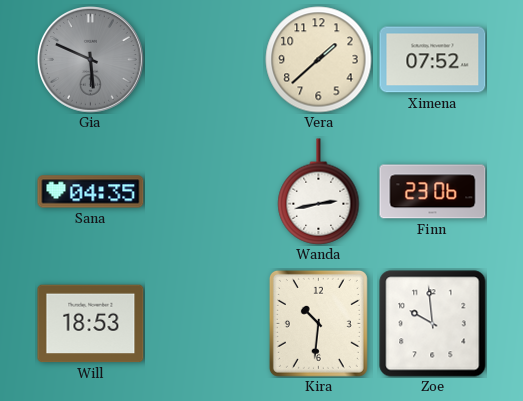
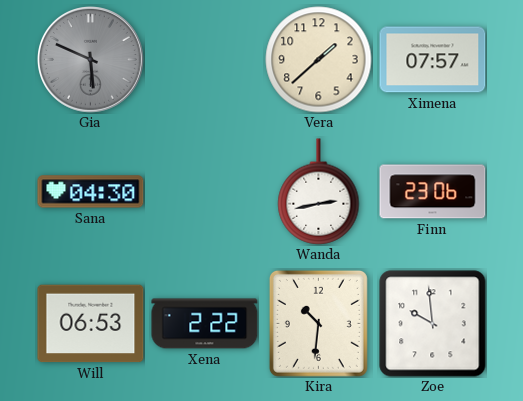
Ximena: 07:52 -> 07:57 (433, 60)
Sana: 04:35 -> 04:30 (91, 192)
Will: 18:53 -> 06:53 (91, 324)
Xena: none -> 2:22 (205, 324)
